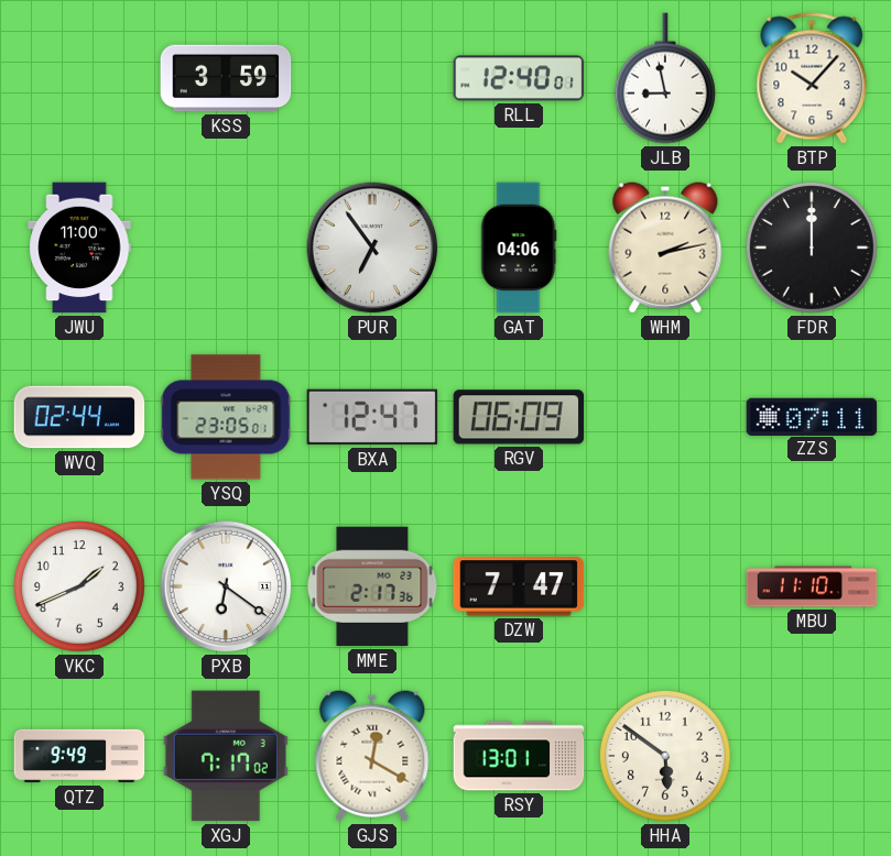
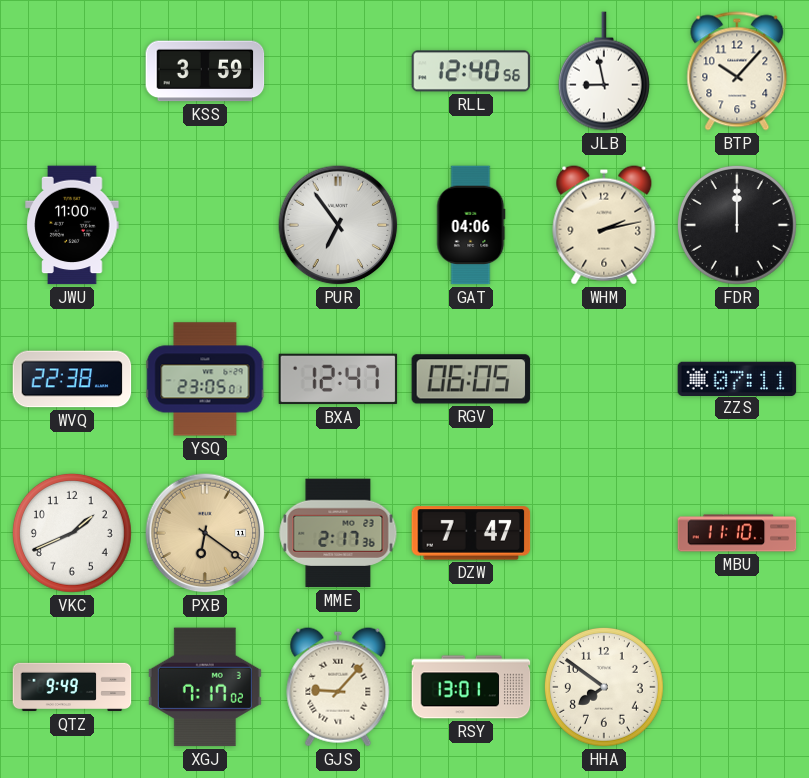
RLL: 12:40:01 -> 12:40:56 (471, 71)
WVQ: 02:44 -> 22:38 (72, 379)
RGV: 06:09 -> 06:05 (471, 379)
PXB dial: white -> champagne (205, 533)
GJS: 12:20 -> 9:07 (338, 687)
HHA: 5:51 -> 7:51 (604, 687)
